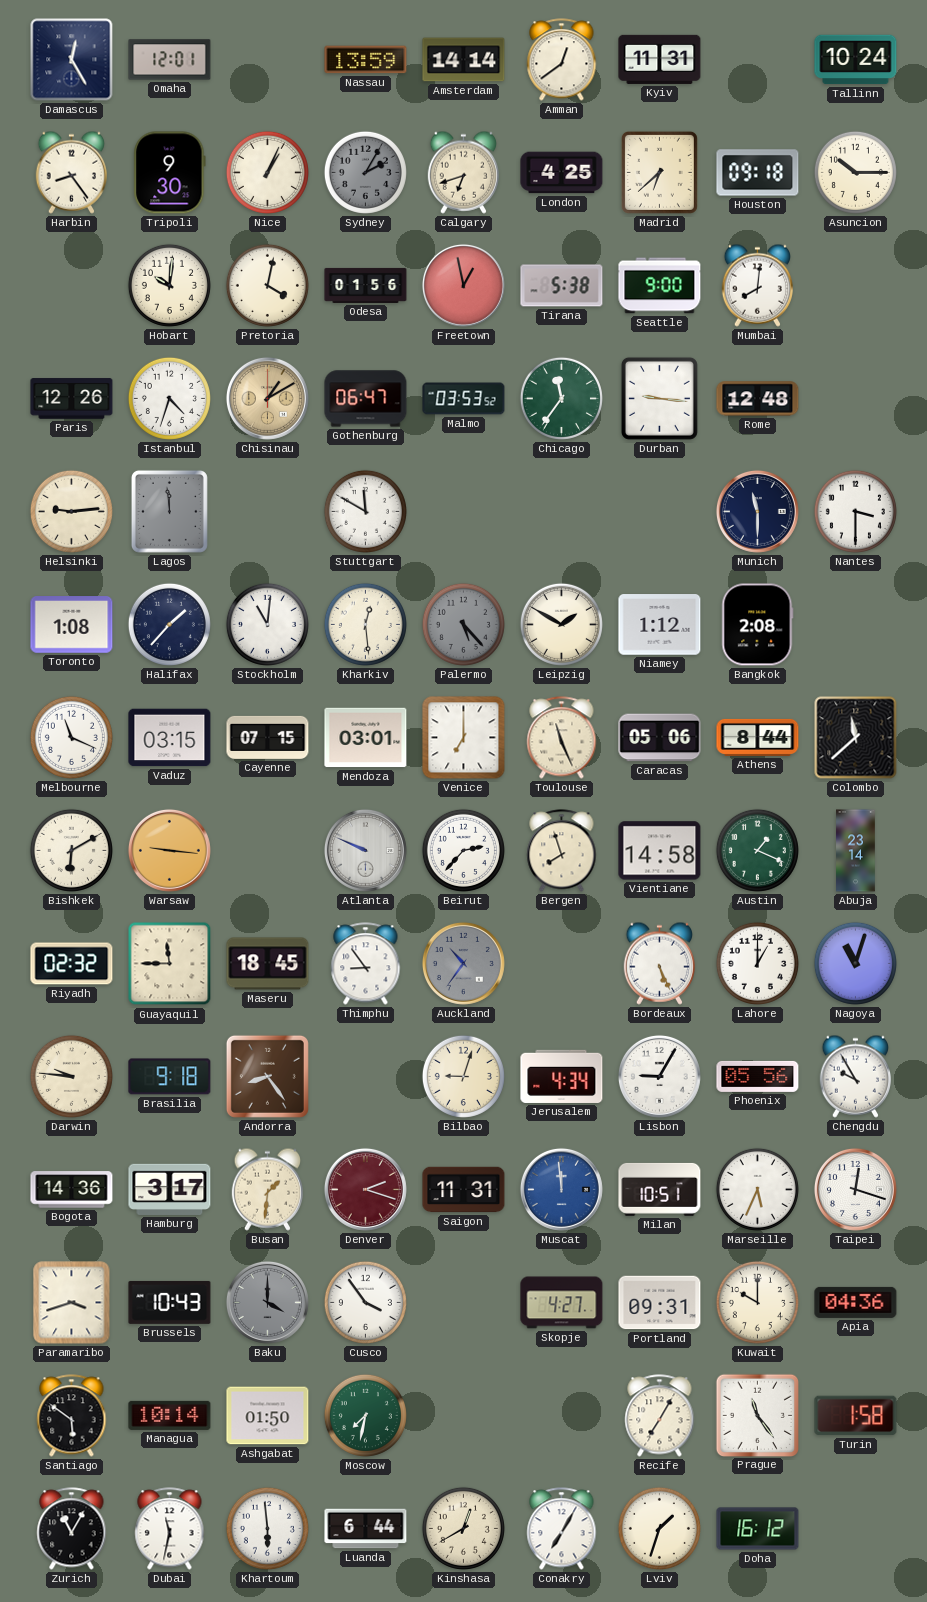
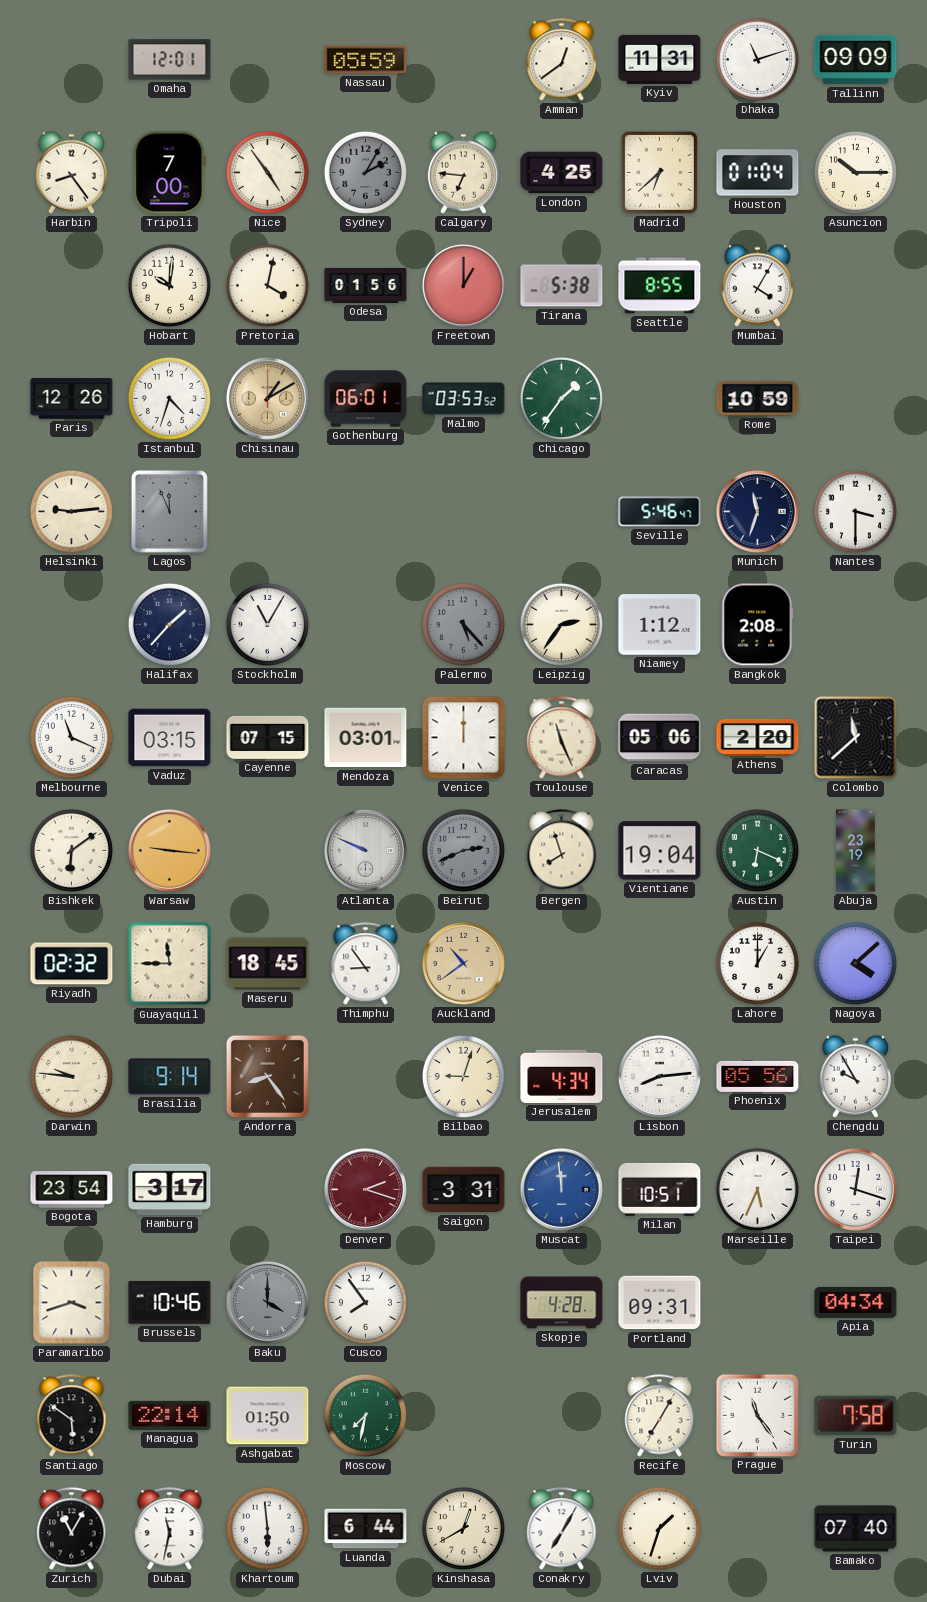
Damascus: 12:25 -> none (72, 60)
Nassau: 13:59 -> 05:59 (366, 60)
Amsterdam: 14:14 -> none (464, 60)
Dhaka: none -> 11:12 (757, 59)
Tallinn: 10:24 -> 09:09 (856, 60)
Tripoli: 9:30 -> 7:00 (170, 173)
Nice: 1:04 -> 4:54 (267, 172)
Calgary: 6:42 -> 6:46 (463, 172)
Houston: 09:18 -> 01:04 (758, 173)
Freetown: 12:58 -> 1:00 (463, 285)
Seattle: 9:00 -> 8:55 (660, 286)
Mumbai: 8:01 -> 4:05 (757, 285)
Gothenburg: 06:47 -> 06:01 (366, 399)
Chicago: 11:36 -> 1:36 (561, 398)
Durban: 9:16 -> none (659, 398)
Rome: 12:48 -> 10:59 (758, 399)
Lagos: 11:59 -> 11:56 (169, 511)
Stuttgart: 11:50 -> none (365, 511)
Seville: none -> 5:46 (660, 512)
Munich: 11:30 -> 11:33 (757, 511)
Toronto: 1:08 -> none (72, 625)
Stockholm: 11:01 -> 11:05 (267, 624)
Kharkiv: 12:29 -> none (365, 624)
Leipzig: 1:50 -> 2:36 (561, 624)
Venice: 7:00 -> 12:00 (464, 738)
Athens: 8:44 -> 2:20 (758, 737)
Bishkek: 6:10 -> 6:09 (71, 850)
Beirut: 2:37 -> 2:41 (463, 850)
Beirut dial: white -> grey (463, 850)
Vientiane: 14:58 -> 19:04 (660, 851)
Austin: 1:19 -> 6:19 (757, 850)
Abuja: 23:14 -> 23:19 (856, 851)
Auckland: 10:36 -> 10:39 (463, 963)
Auckland dial: grey -> champagne (463, 963)
Bordeaux: 5:26 -> none (659, 963)
Nagoya: 11:03 -> 4:08 (855, 963)
Brasilia: 9:18 -> 9:14 (170, 1077)
Lisbon: 9:05 -> 8:14 (659, 1076)
Bogota: 14:36 -> 23:54 (72, 1190)
Busan: 1:31 -> none (267, 1189)
Saigon: 11:31 -> 3:31 (464, 1190)
Brussels: 10:43 -> 10:46 (170, 1302)
Cusco: 3:54 -> 7:54 (365, 1302)
Skopje: 4:27 -> 4:28 (562, 1303)
Kuwait: 10:00 -> none (757, 1302)
Apia: 04:36 -> 04:34 (856, 1302)
Managua: 10:14 -> 22:14 (170, 1415)
Turin: 1:58 -> 7:58 (856, 1416)
Doha: 16:12 -> none (758, 1529)
Bamako: none -> 07:40 (856, 1529)
